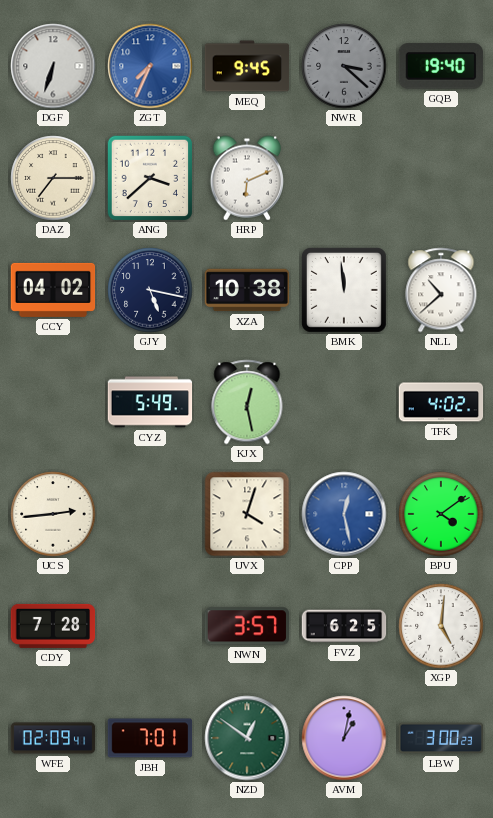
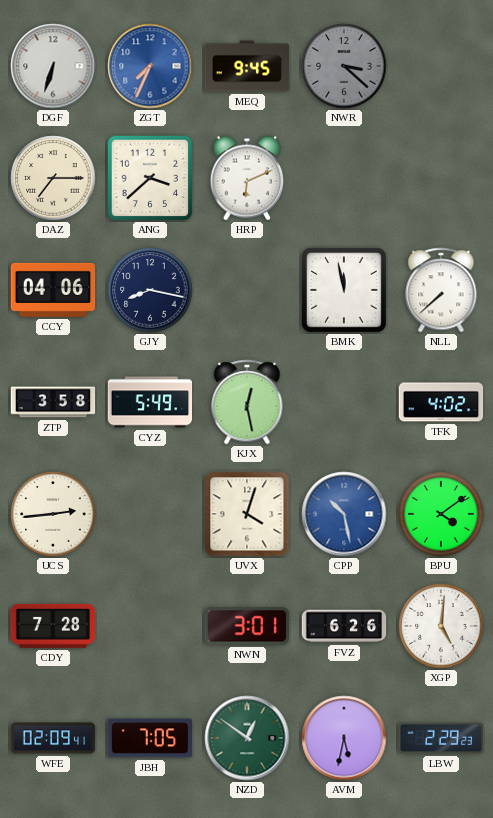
GQB: 19:40 -> none (441, 66)
CCY: 04:02 -> 04:06 (53, 290)
GJY: 5:17 -> 8:17 (150, 290)
XZA: 10:38 -> none (247, 290)
BMK: 11:59 -> 11:58 (344, 290)
NLL: 10:38 -> 7:38 (441, 290)
ZTP: none -> 3:58 (53, 402)
CPP: 12:28 -> 10:28 (344, 514)
NWN: 3:57 -> 3:01 (246, 626)
FVZ: 6:25 -> 6:26 (344, 626)
JBH: 7:01 -> 7:05 (150, 738)
AVM: 1:02 -> 5:32 (344, 738)
LBW: 3:00 -> 2:29 (441, 738)
